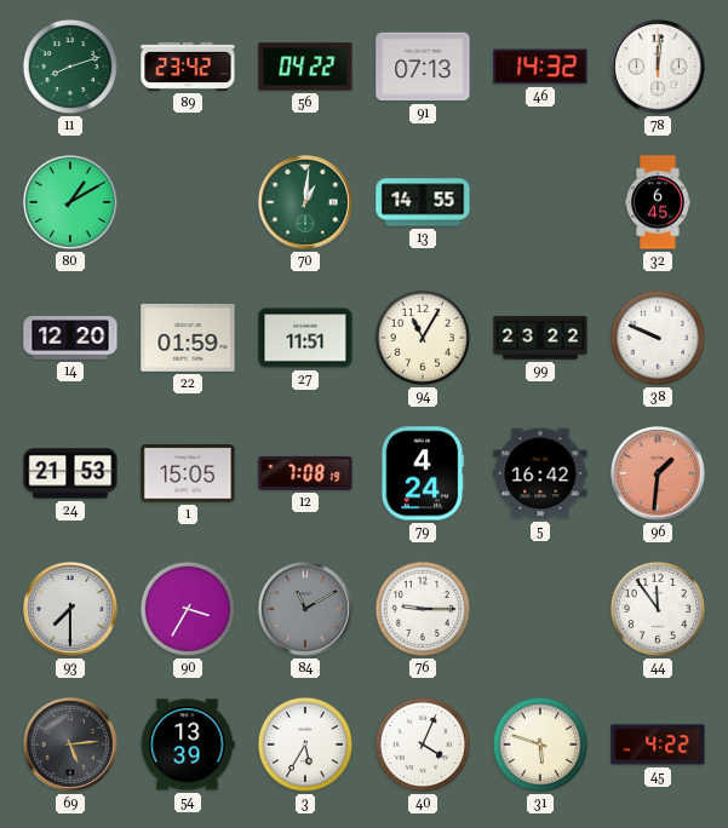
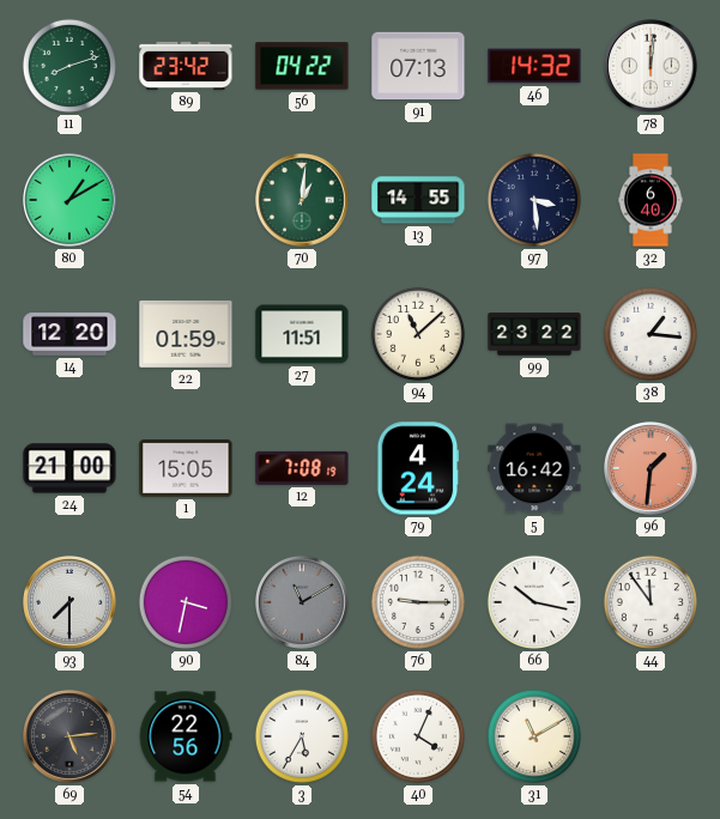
97: none -> 3:29 (534, 200)
32: 6:45 -> 6:40 (651, 200)
94: 11:05 -> 11:08 (418, 334)
38: 9:49 -> 1:16 (651, 334)
24: 21:53 -> 21:00 (69, 468)
90: 3:35 -> 3:32 (186, 602)
66: none -> 10:17 (534, 602)
54: 13:39 -> 22:56 (186, 736)
31: 5:48 -> 11:10 (534, 736)
45: 4:22 -> none (658, 744)
